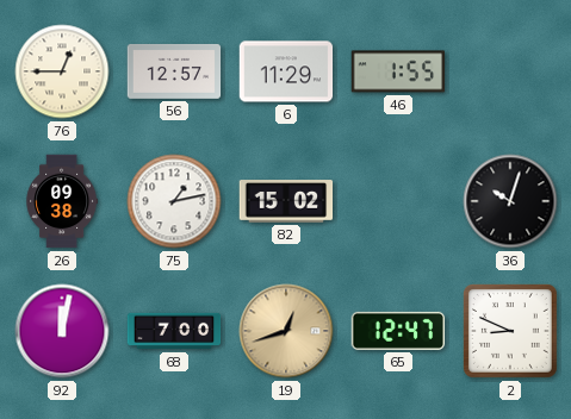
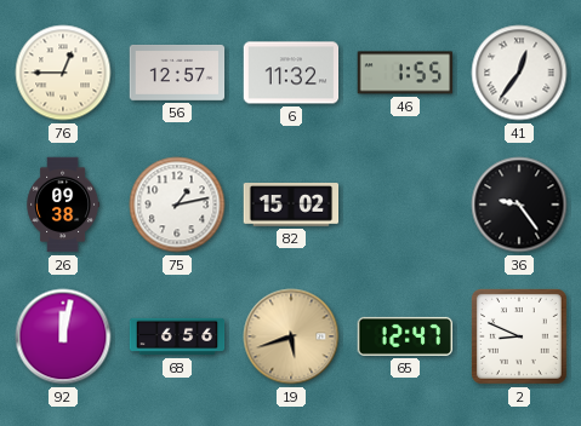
6: 11:29 -> 11:32 (291, 73)
41: none -> 12:36 (519, 73)
36: 10:03 -> 9:24 (519, 205)
68: 7:00 -> 6:56 (177, 336)
19: 12:42 -> 5:42 (291, 336)
